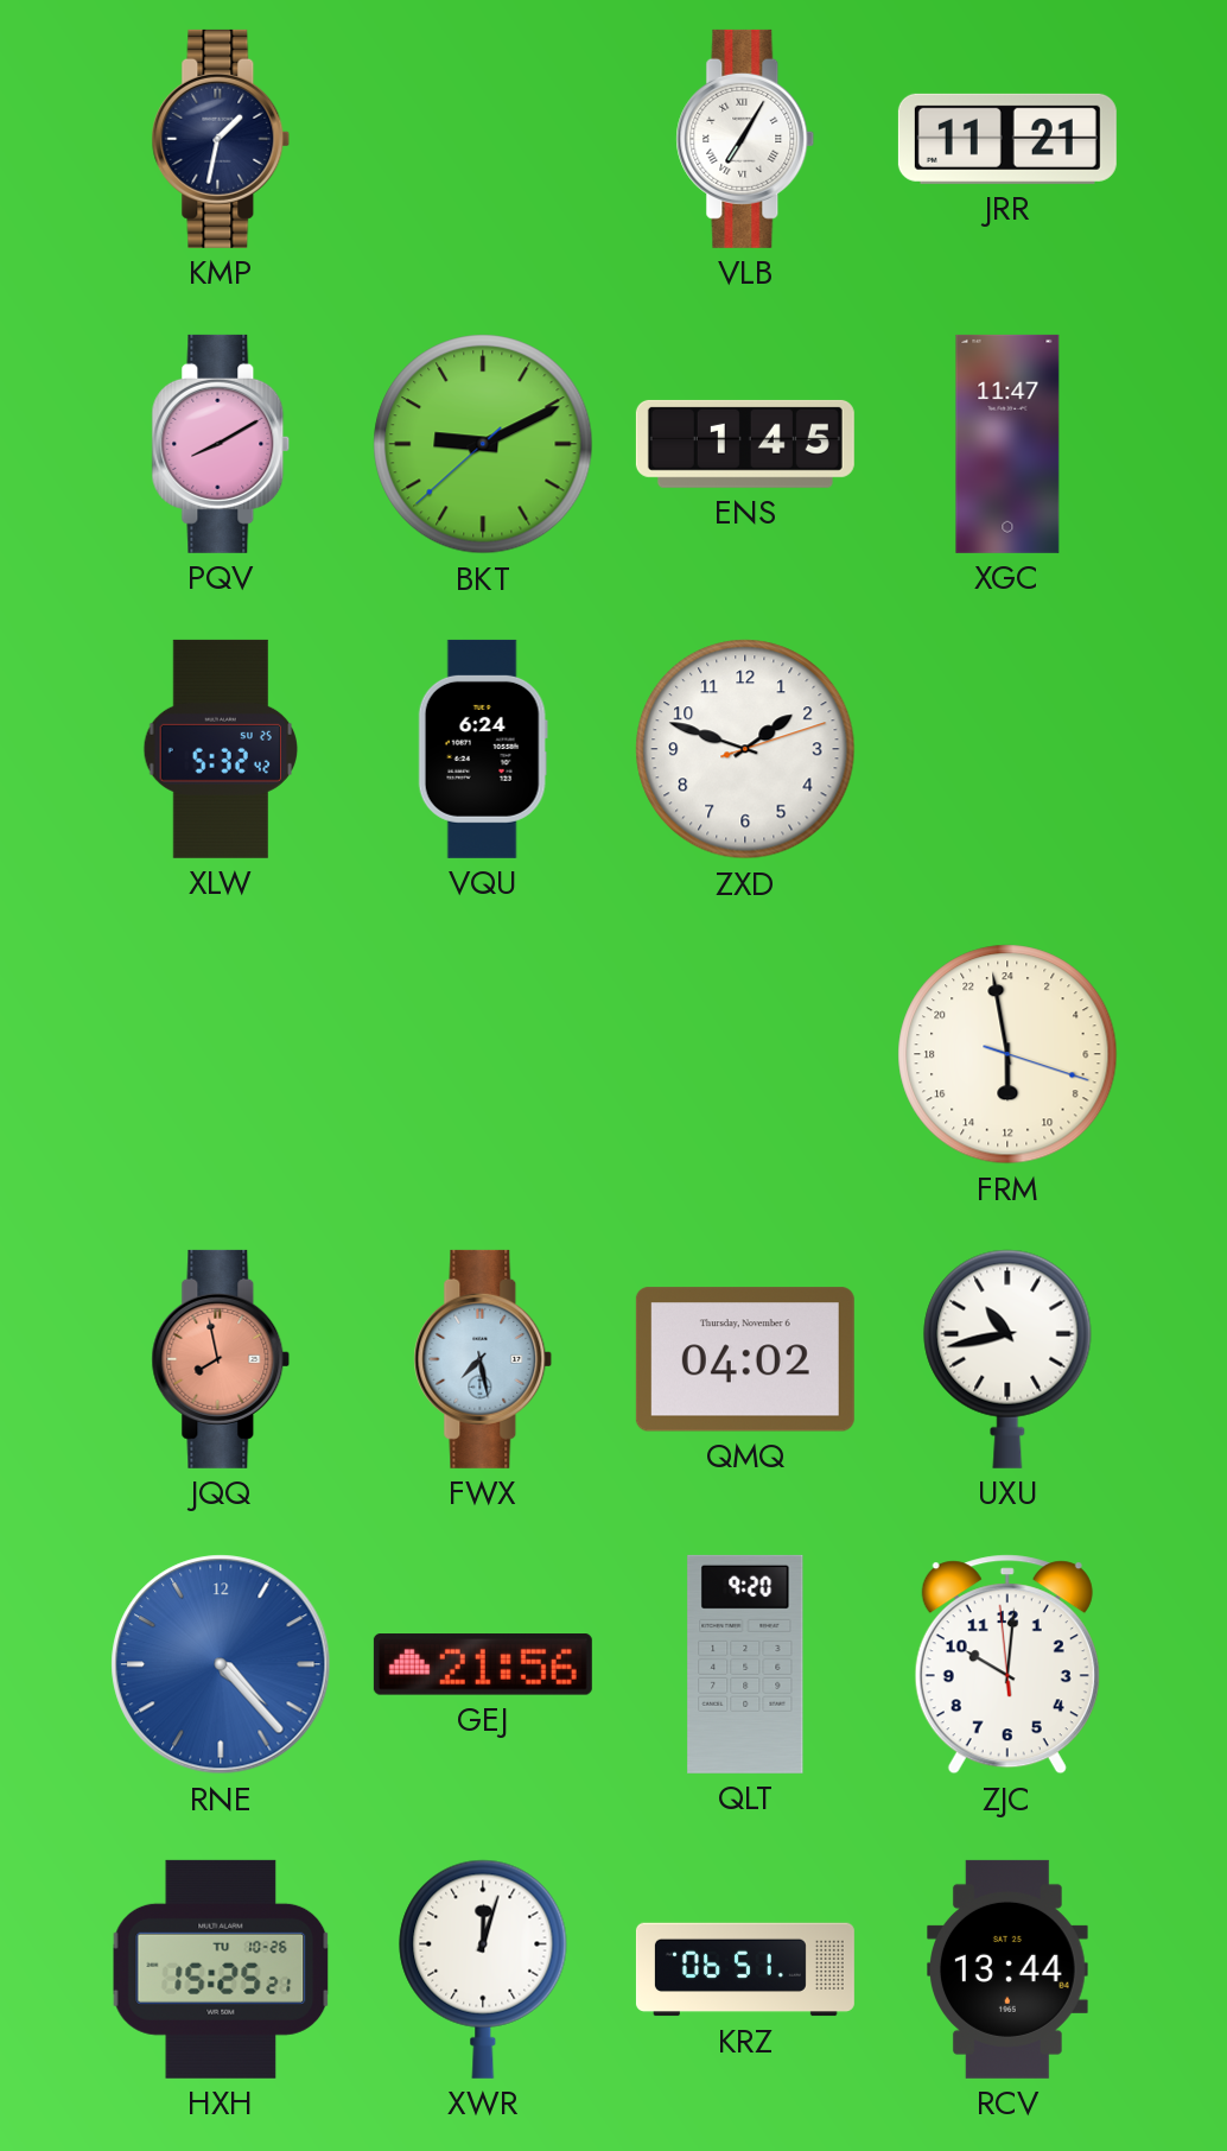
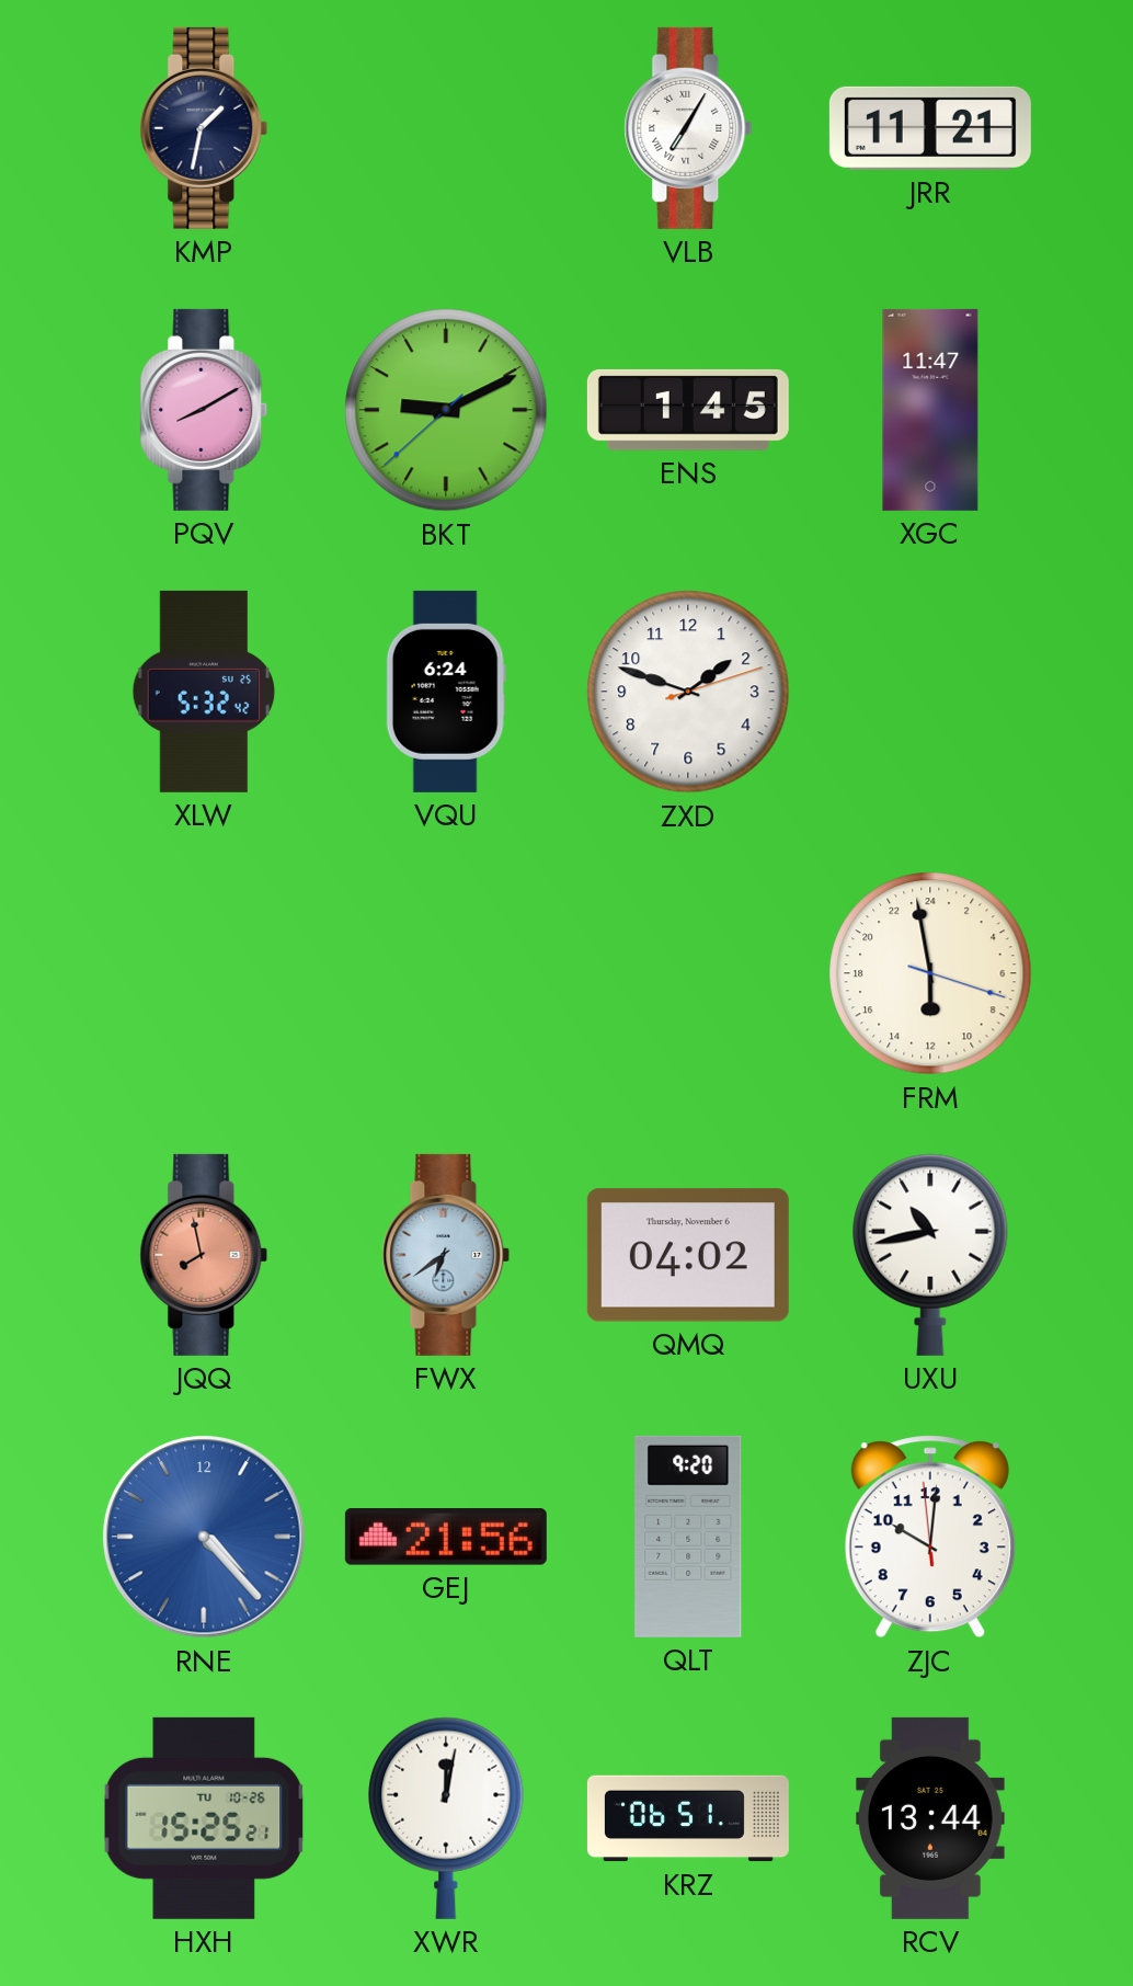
FWX: 7:28 -> 6:39 (446, 1255)
XWR: 12:03 -> 12:02 (446, 1818)
